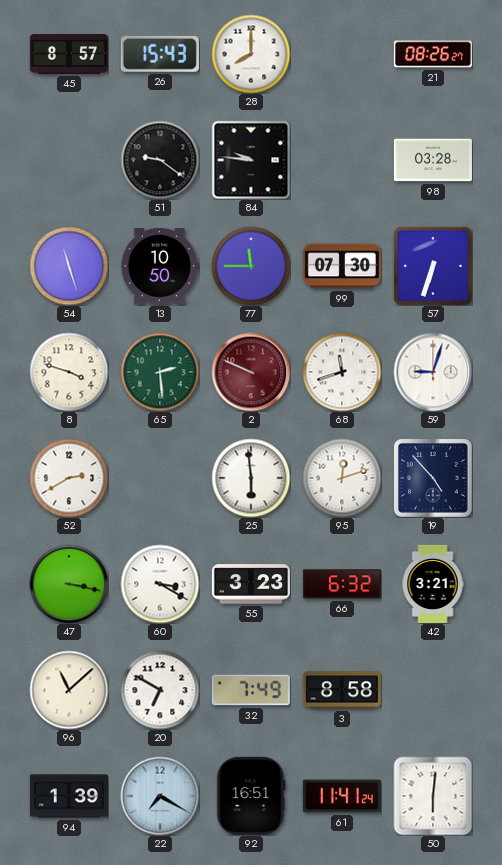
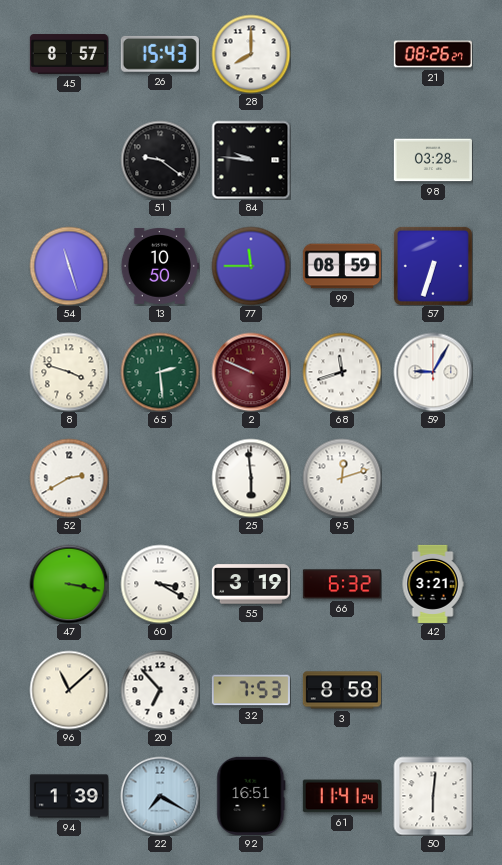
99: 07:30 -> 08:59 (342, 266)
59: 9:03 -> 9:05 (433, 372)
19: 4:53 -> none (433, 478)
55: 3:23 -> 3:19 (251, 584)
20: 6:50 -> 6:53 (160, 690)
32: 7:49 -> 7:53 (251, 690)
